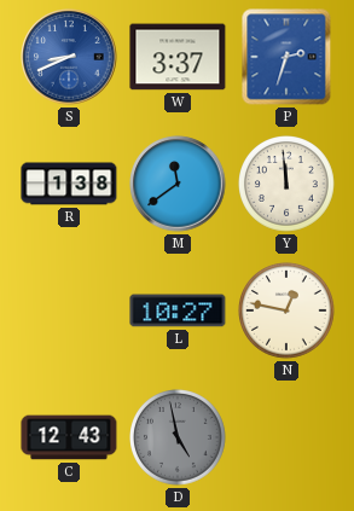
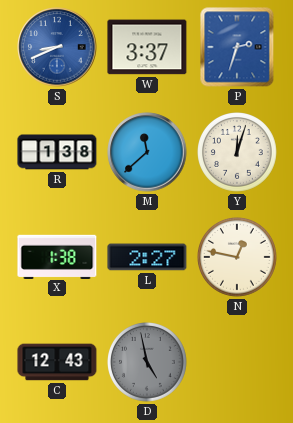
M: 11:39 -> 11:38 (147, 152)
Y: 11:59 -> 12:03 (238, 153)
X: none -> 1:38 (57, 256)
L: 10:27 -> 2:27 (147, 257)
